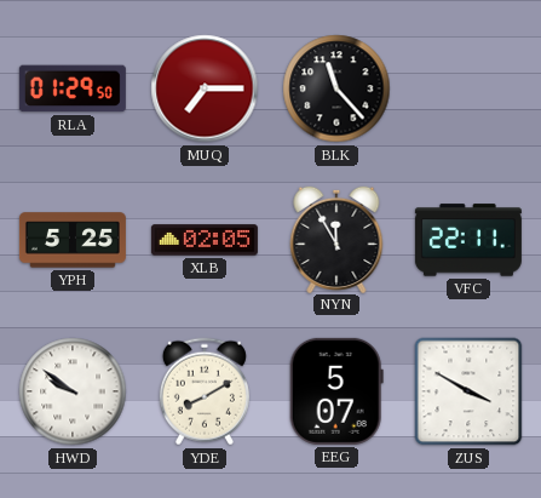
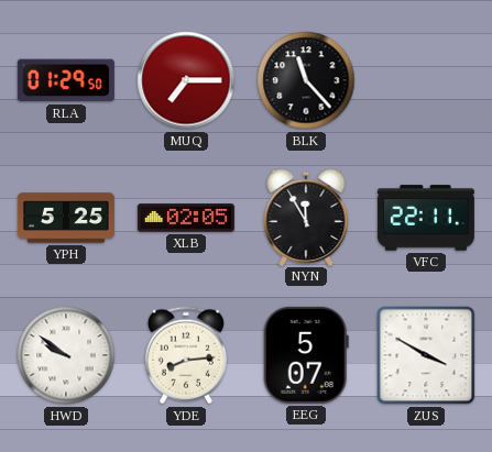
YDE: 8:10 -> 8:14 (186, 355)
